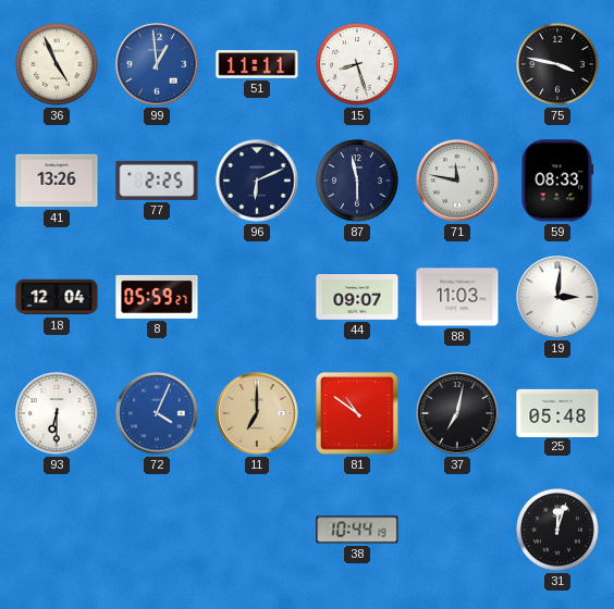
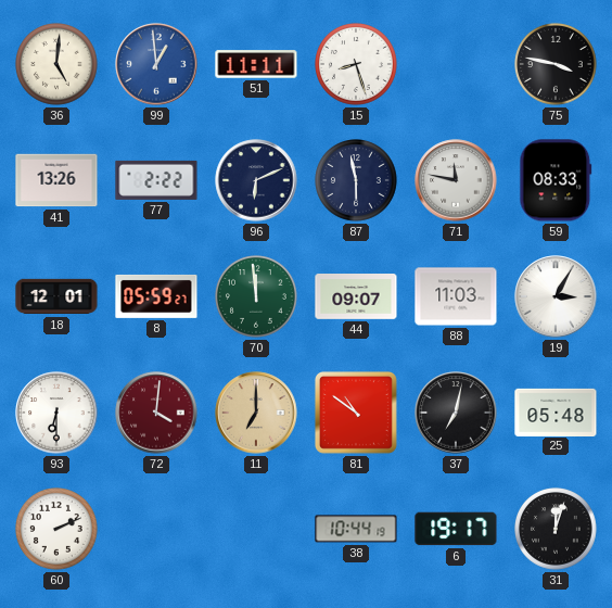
36: 4:56 -> 5:01 (58, 65)
77: 2:25 -> 2:22 (156, 180)
18: 12:04 -> 12:01 (56, 296)
70: none -> 11:59 (257, 297)
19: 3:01 -> 3:05 (556, 296)
72: 4:04 -> 4:01 (156, 413)
72 dial: blue -> burgundy (156, 413)
60: none -> 2:11 (58, 530)
6: none -> 19:17 (456, 529)
